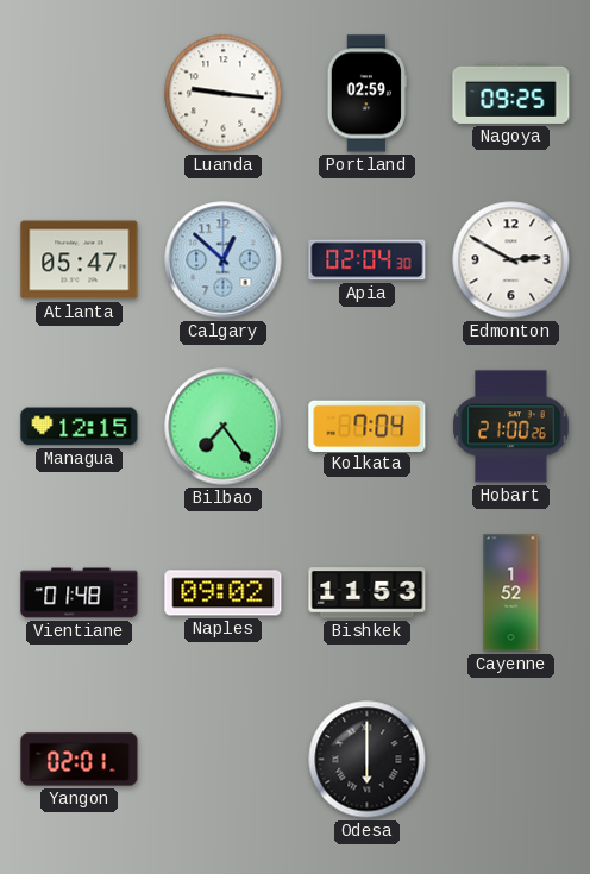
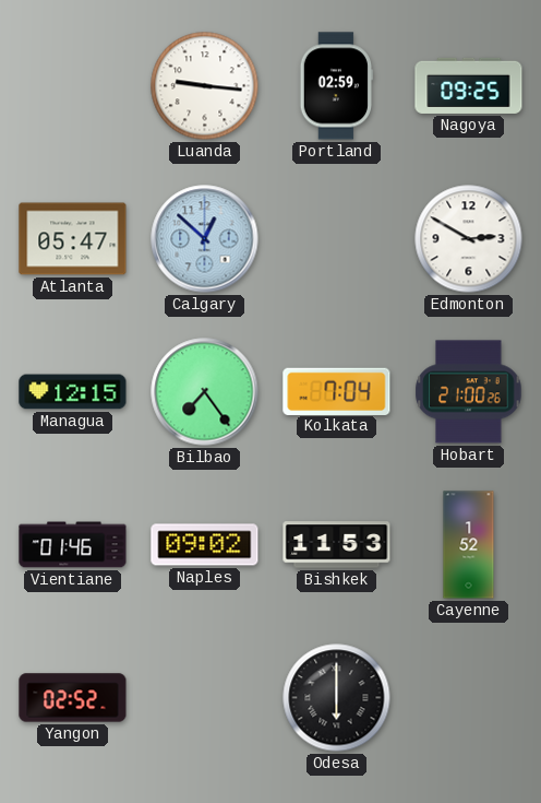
Apia: 02:04 -> none (368, 260)
Vientiane: 01:48 -> 01:46 (73, 545)
Yangon: 02:01 -> 02:52 (73, 698)
